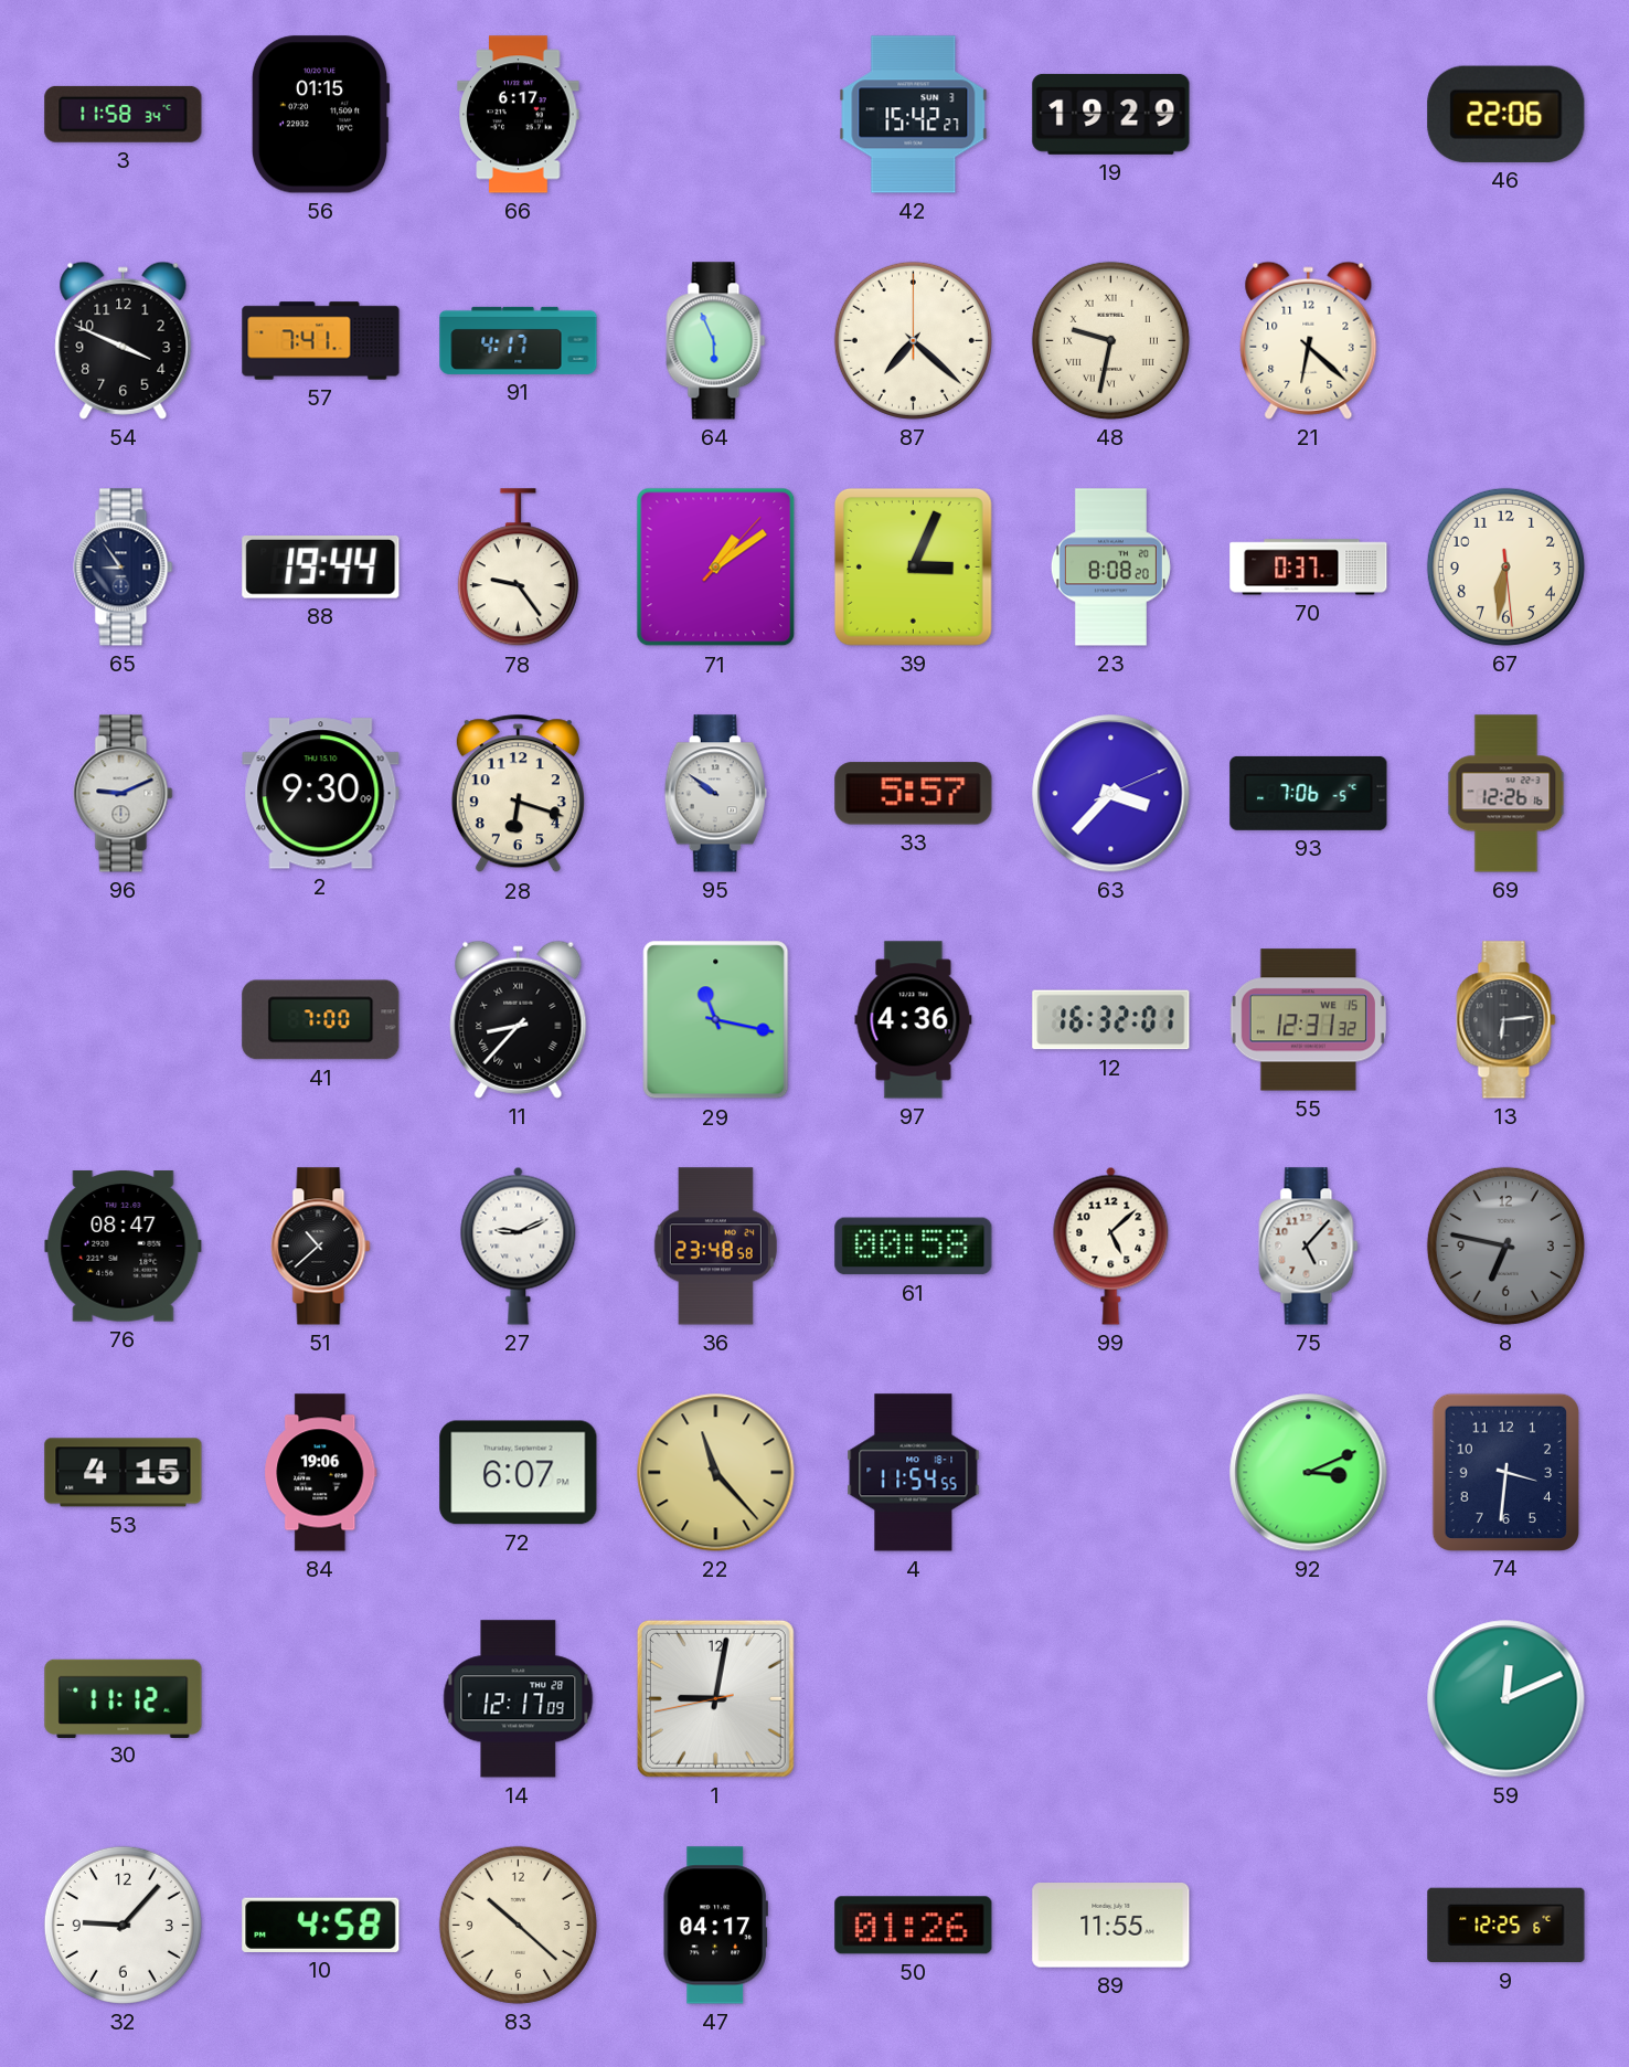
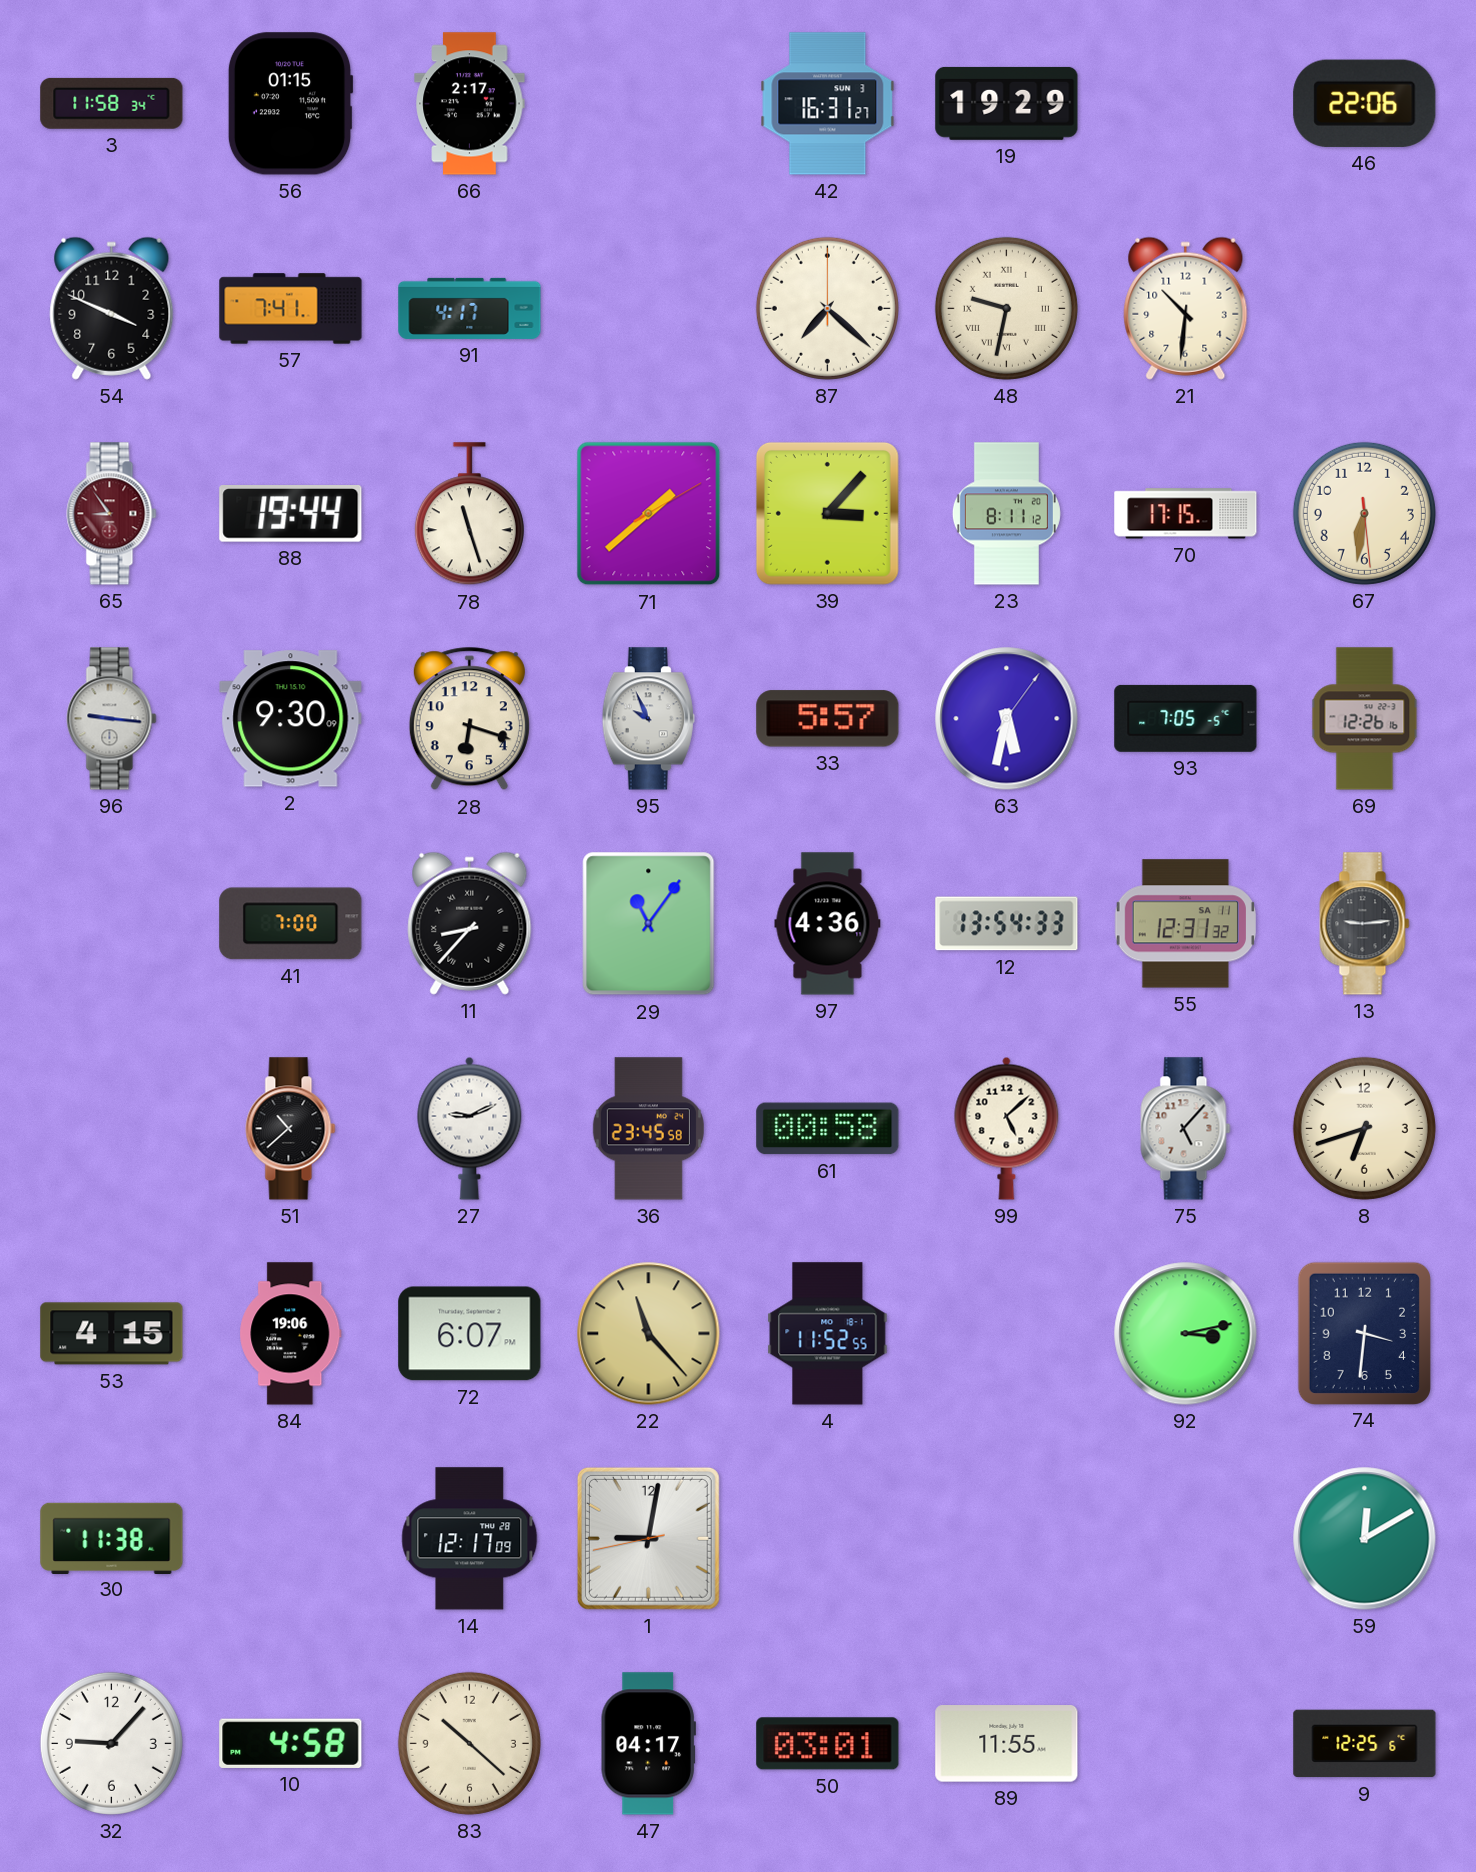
66: 6:17 -> 2:17 (470, 104)
42: 15:42 -> 16:31 (828, 104)
64: 5:56 -> none (716, 341)
21: 6:22 -> 10:31 (1186, 308)
65 dial: navy -> burgundy (112, 514)
78: 9:24 -> 11:27 (469, 514)
71: 1:09 -> 1:38 (649, 514)
39: 3:04 -> 3:07 (827, 513)
23: 8:08 -> 8:11 (1006, 514)
70: 0:37 -> 17:15 (1186, 514)
96: 9:11 -> 9:16 (112, 719)
95: 9:51 -> 9:56 (648, 719)
63: 3:37 -> 5:32 (1007, 719)
93: 7:06 -> 7:05 (1186, 718)
29: 11:17 -> 11:06 (649, 924)
12: 16:32 -> 13:54 (1007, 924)
55 date: WE 15 -> SA 11 (1185, 924)
13: 6:14 -> 9:14 (1365, 924)
76: 08:47 -> none (124, 1247)
36: 23:48 -> 23:45 (648, 1129)
8: 6:47 -> 6:42 (1364, 1128)
8 dial: grey -> cream (1364, 1128)
4: 11:54 -> 11:52 (828, 1334)
92: 3:11 -> 3:13 (1186, 1334)
30: 11:12 -> 11:38 (112, 1538)
59: 12:11 -> 12:10 (1365, 1539)
50: 01:26 -> 03:01 (828, 1744)
